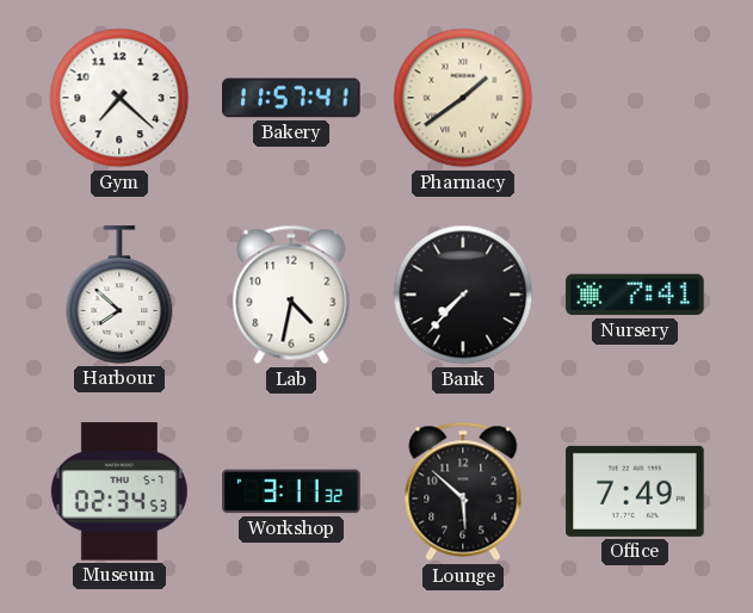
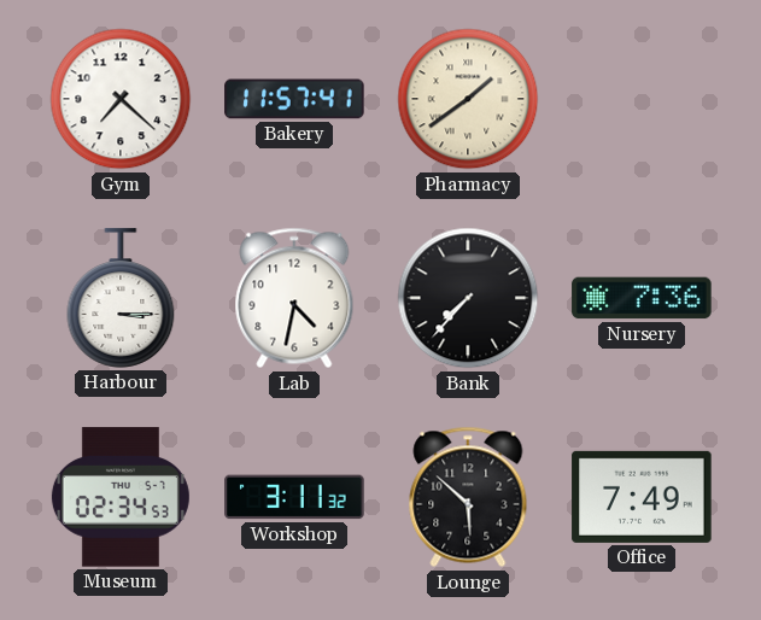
Harbour: 7:52 -> 3:15 (121, 298)
Nursery: 7:41 -> 7:36 (642, 298)
